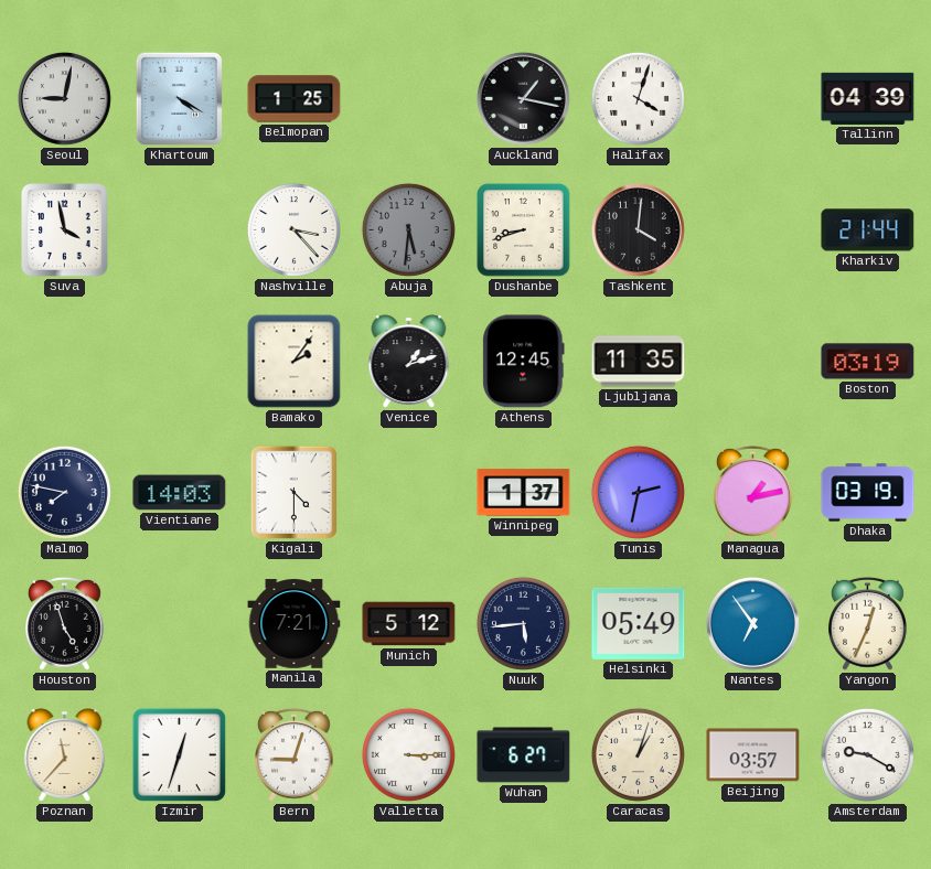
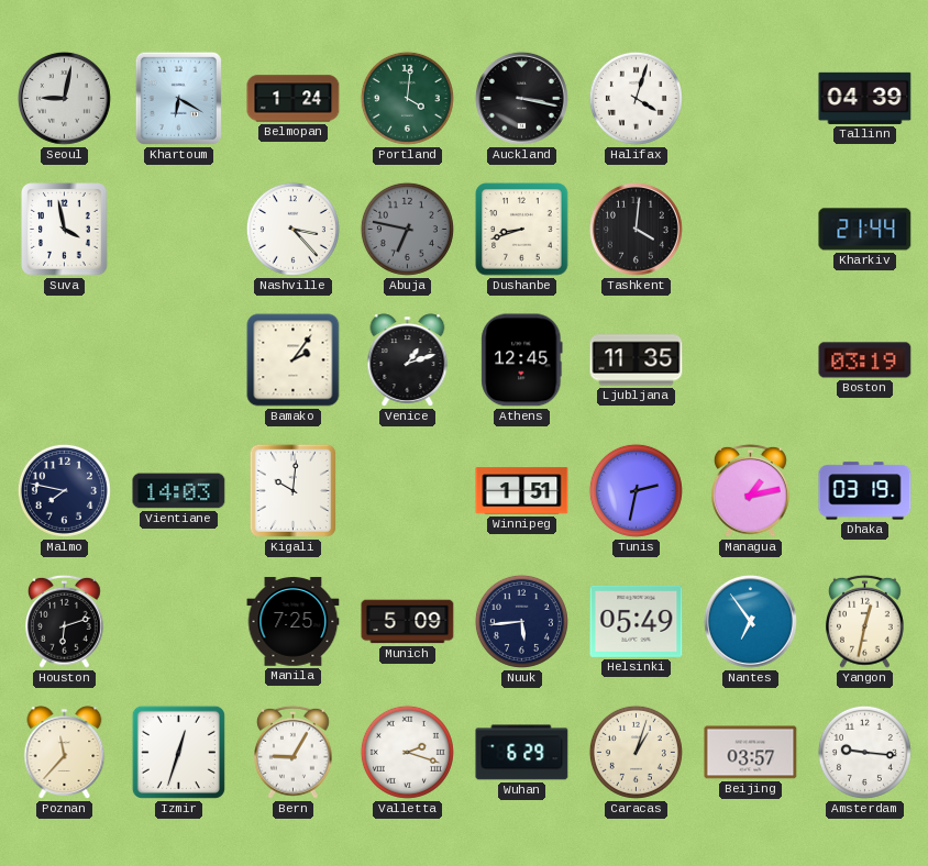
Khartoum: 4:20 -> 6:20 (178, 98)
Belmopan: 1:25 -> 1:24 (294, 99)
Portland: none -> 4:01 (407, 98)
Auckland: 1:17 -> 3:17 (521, 98)
Abuja: 5:31 -> 6:47 (407, 229)
Kigali: 4:30 -> 10:01 (292, 490)
Winnipeg: 1:37 -> 1:51 (522, 491)
Houston: 4:57 -> 6:12 (65, 621)
Manila: 7:21 -> 7:25 (294, 622)
Munich: 5:12 -> 5:09 (408, 622)
Yangon: 12:34 -> 12:32 (865, 621)
Bern: 9:03 -> 9:05 (294, 752)
Valletta: 3:15 -> 2:18 (407, 752)
Wuhan: 6:27 -> 6:29 (522, 753)
Amsterdam: 9:20 -> 9:16 (864, 752)
